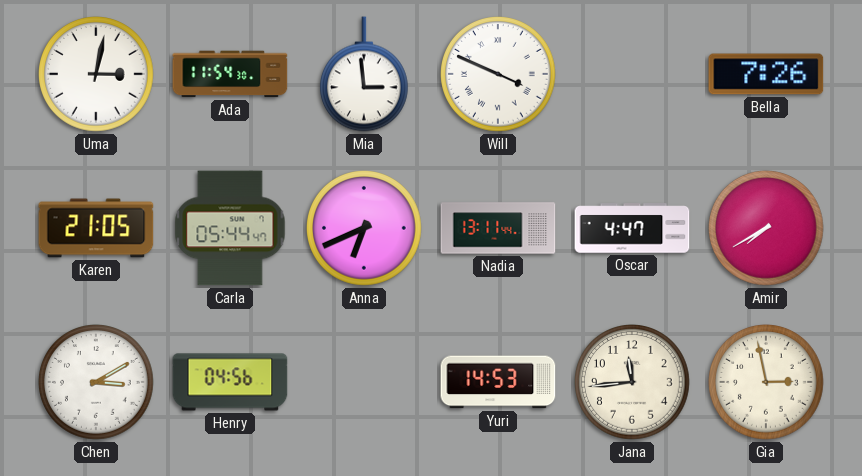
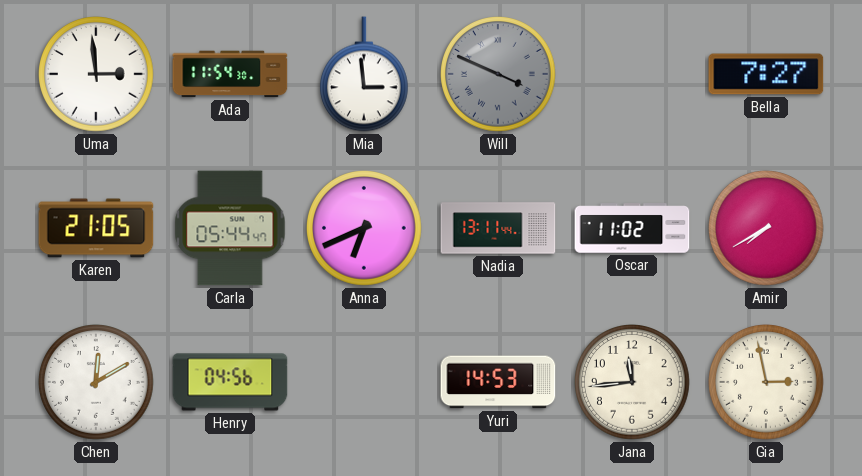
Uma: 3:02 -> 2:59 (97, 75)
Will dial: white -> grey (499, 75)
Bella: 7:26 -> 7:27 (766, 74)
Oscar: 4:47 -> 11:02 (632, 228)
Chen: 3:10 -> 12:10 (97, 383)
